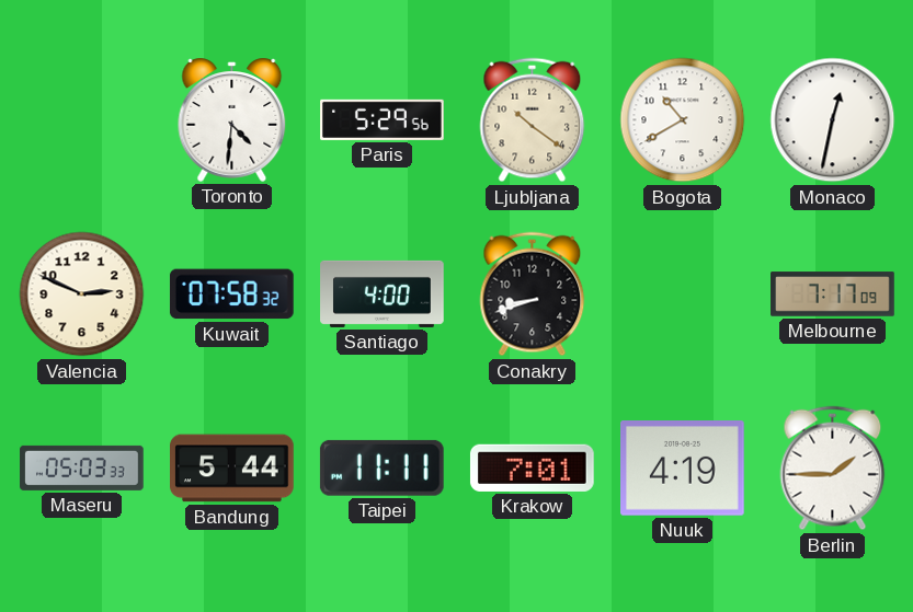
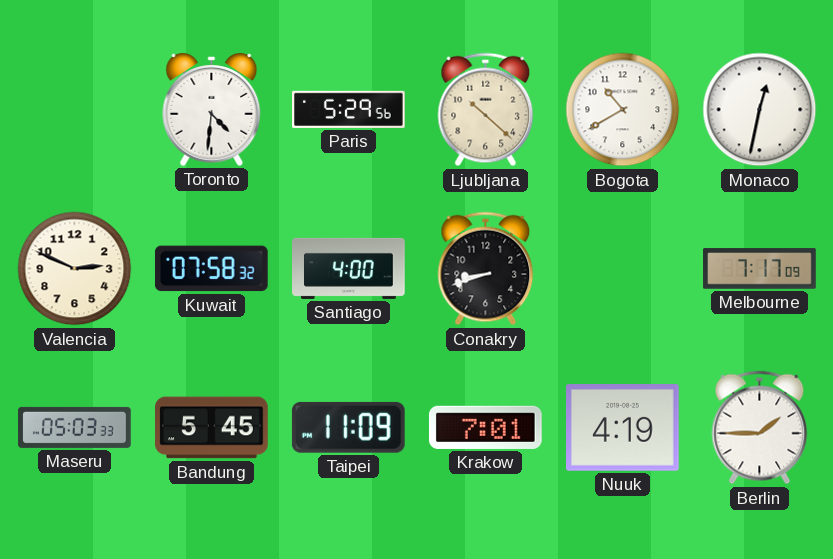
Ljubljana: 10:21 -> 10:22 (486, 110)
Bandung: 5:44 -> 5:45 (212, 428)
Taipei: 11:11 -> 11:09 (348, 427)
